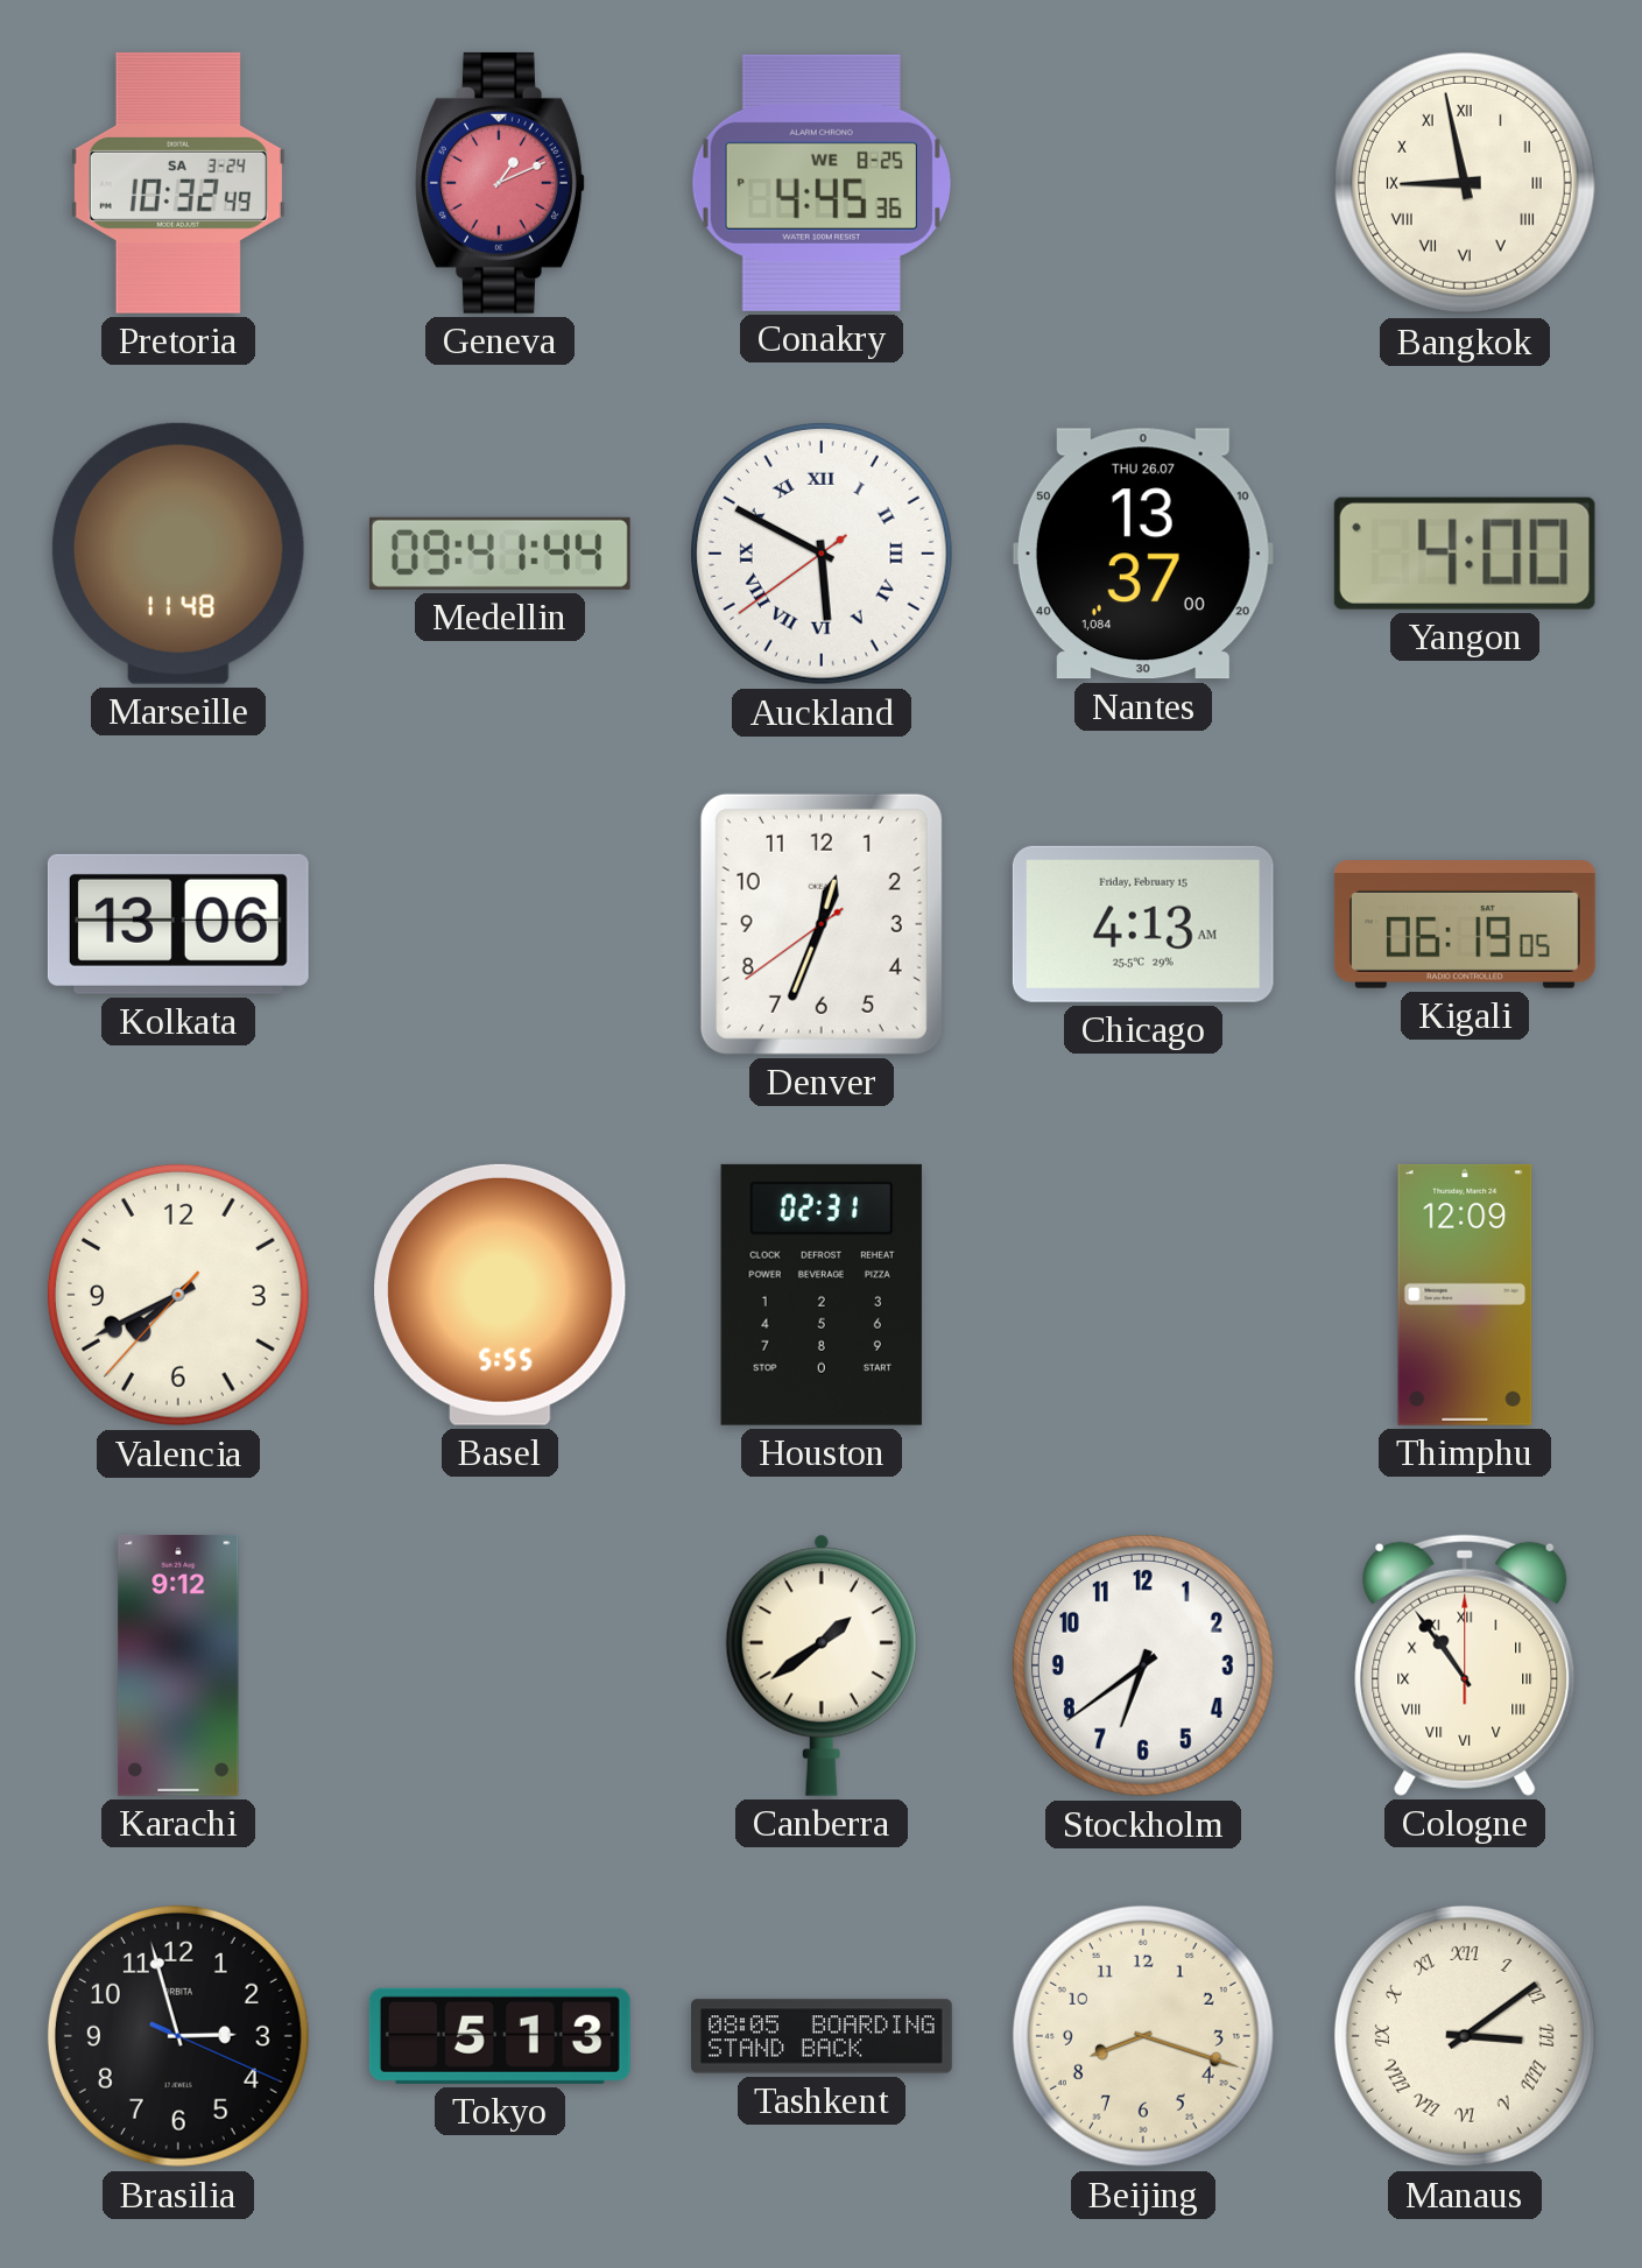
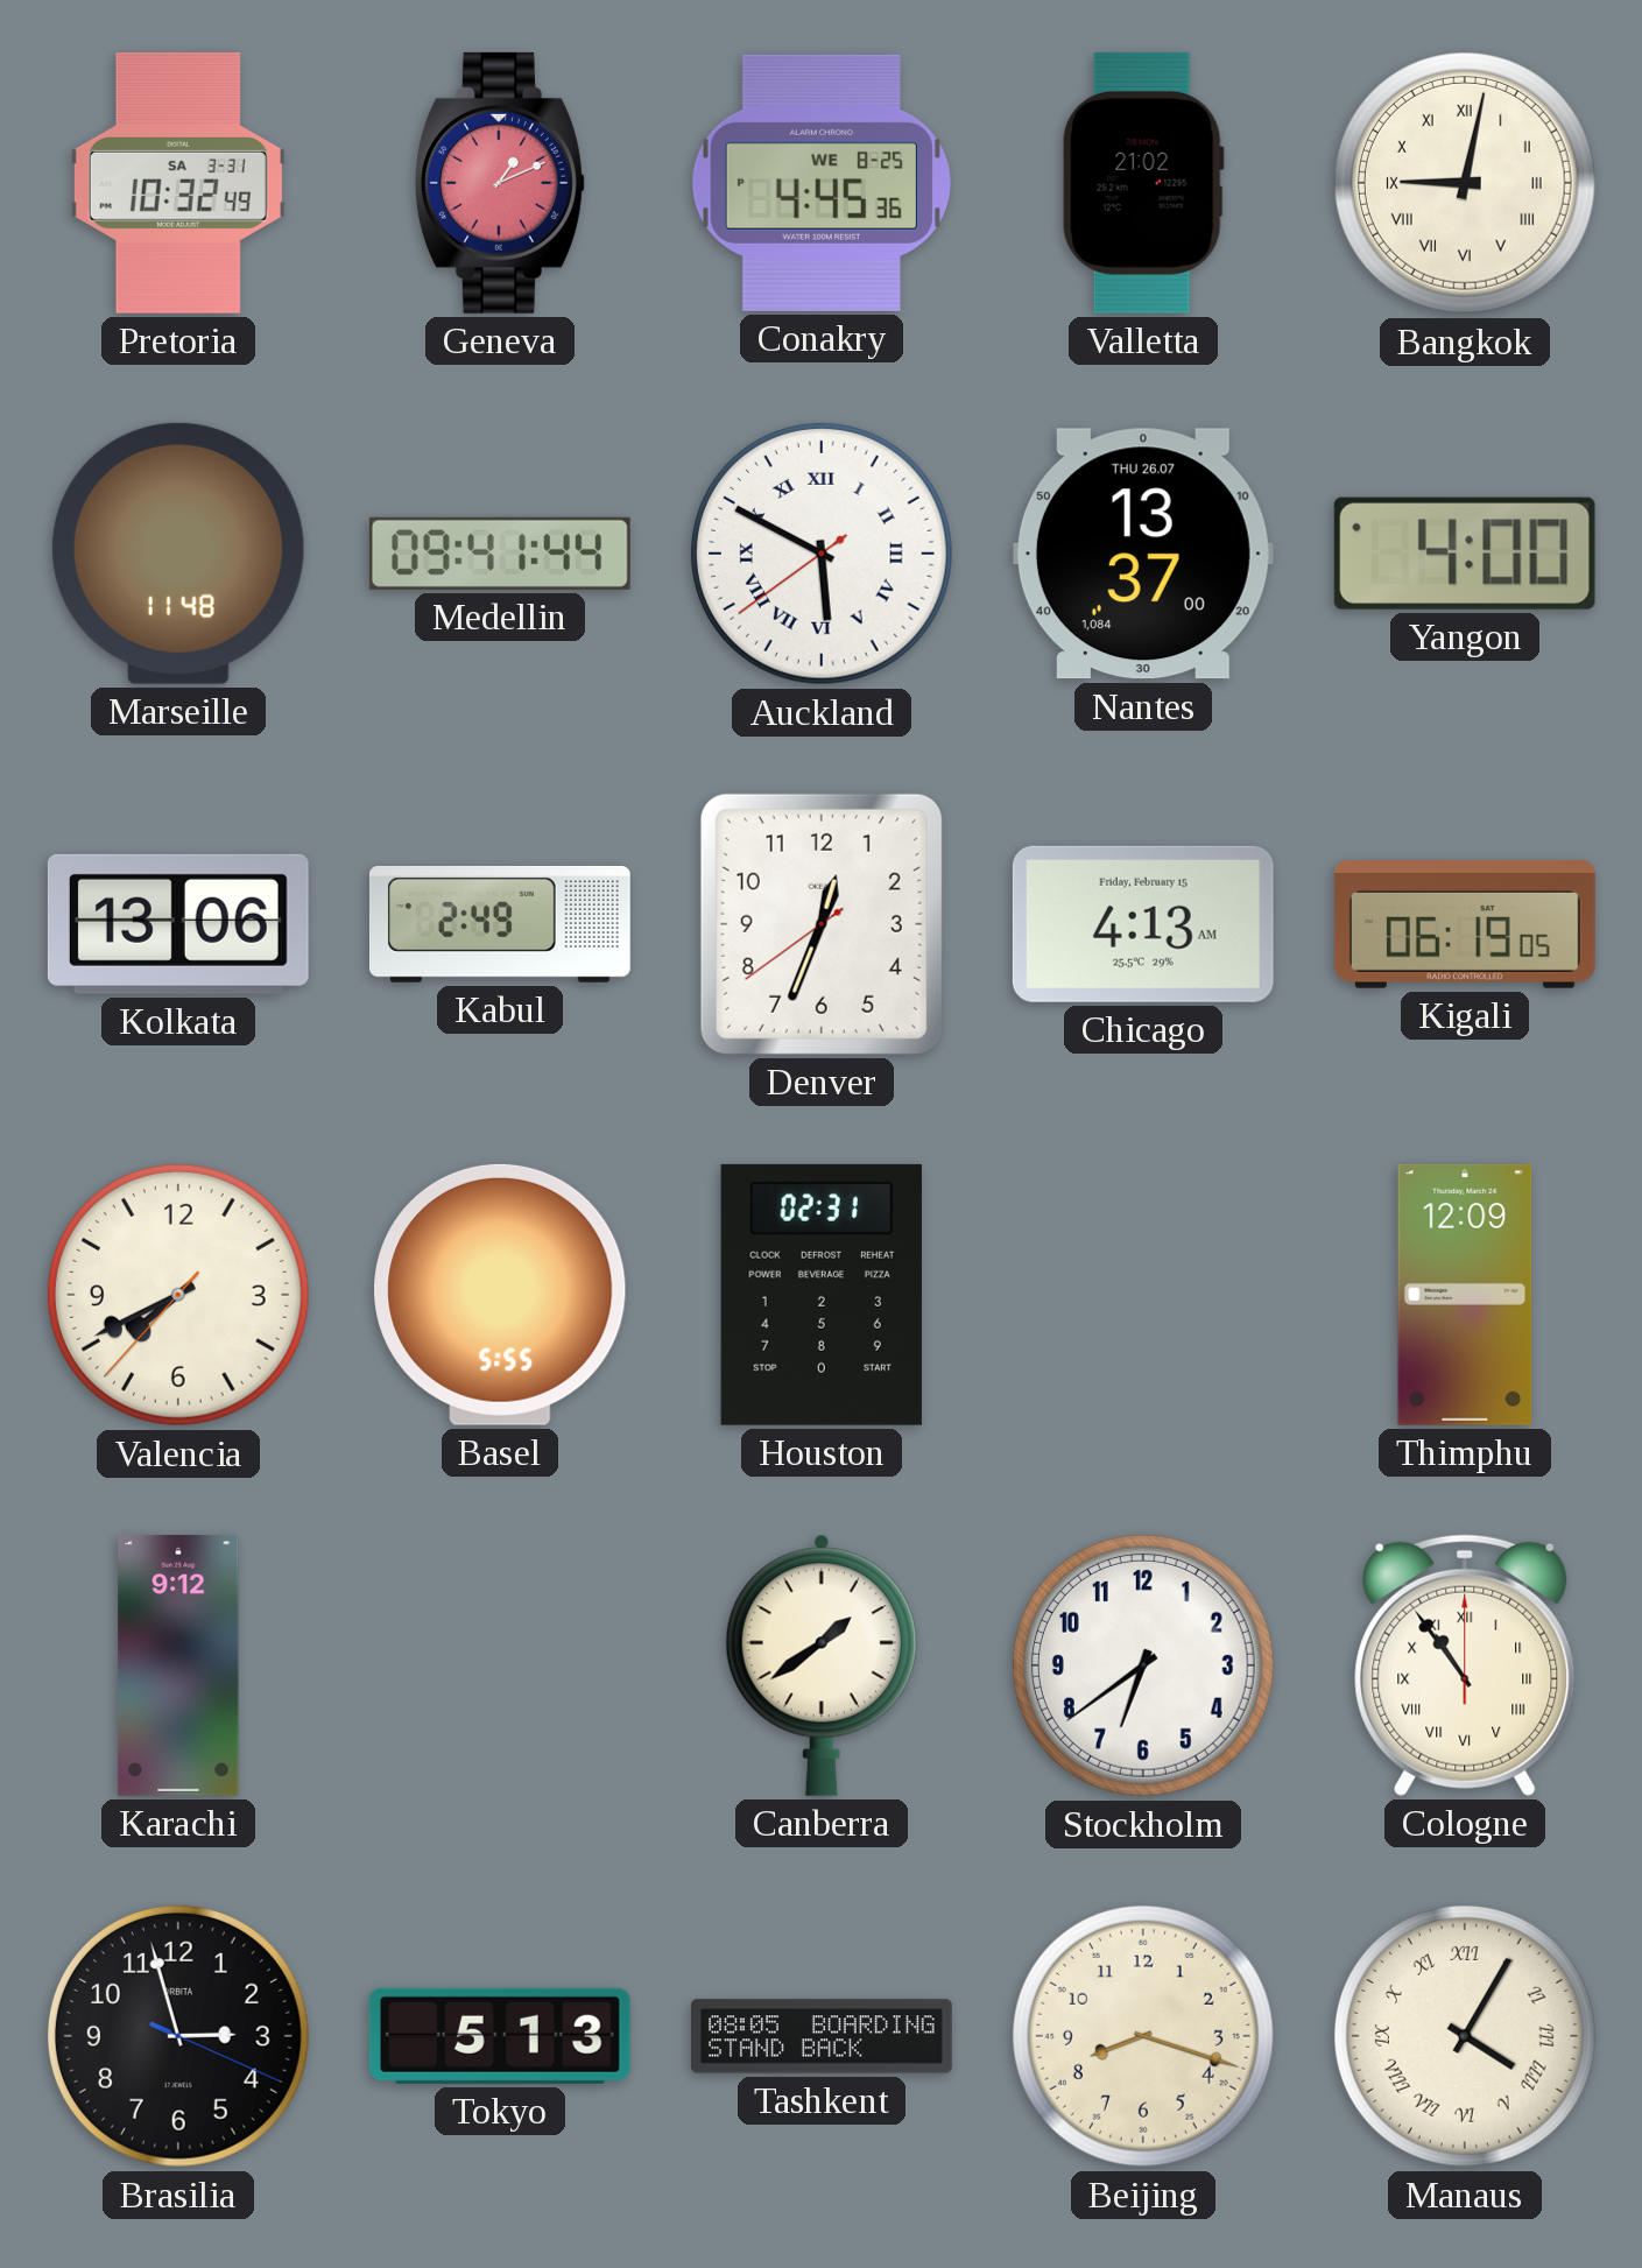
Pretoria date: SA 3-24 -> SA 3-31 (178, 183)
Valletta: none -> 21:02 (1143, 183)
Bangkok: 8:58 -> 9:02 (1465, 183)
Kabul: none -> 2:49 (500, 924)
Manaus: 3:09 -> 4:05 (1465, 2036)
